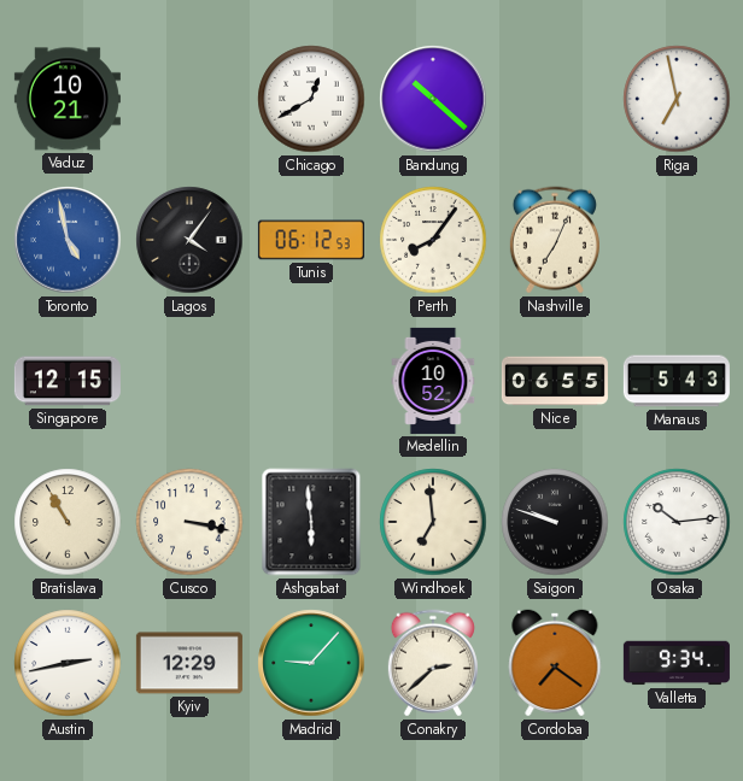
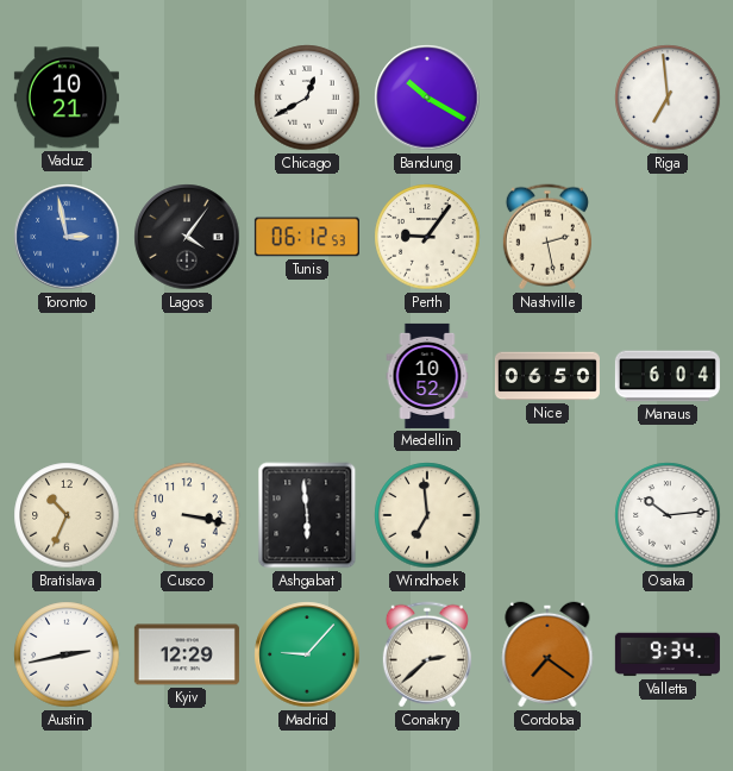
Bandung: 10:22 -> 10:20 (427, 98)
Riga: 6:58 -> 6:59 (668, 98)
Toronto: 4:58 -> 2:58 (67, 237)
Perth: 8:06 -> 9:06 (427, 237)
Nashville: 7:04 -> 2:28 (547, 237)
Singapore: 12:15 -> none (68, 381)
Nice: 06:55 -> 06:50 (547, 376)
Manaus: 5:43 -> 6:04 (668, 376)
Bratislava: 10:55 -> 10:34 (67, 515)
Saigon: 9:48 -> none (555, 522)
